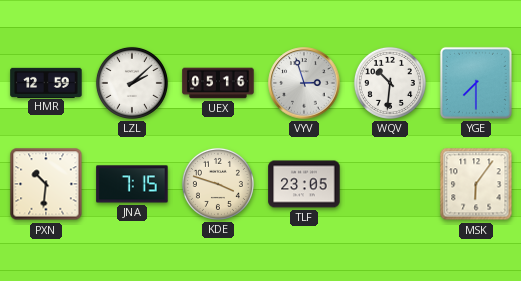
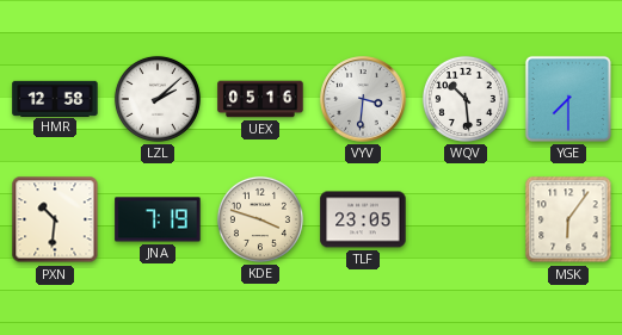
HMR: 12:59 -> 12:58 (55, 98)
VYV: 2:57 -> 3:31 (363, 99)
WQV: 10:31 -> 10:29 (466, 99)
JNA: 7:15 -> 7:19 (158, 219)
